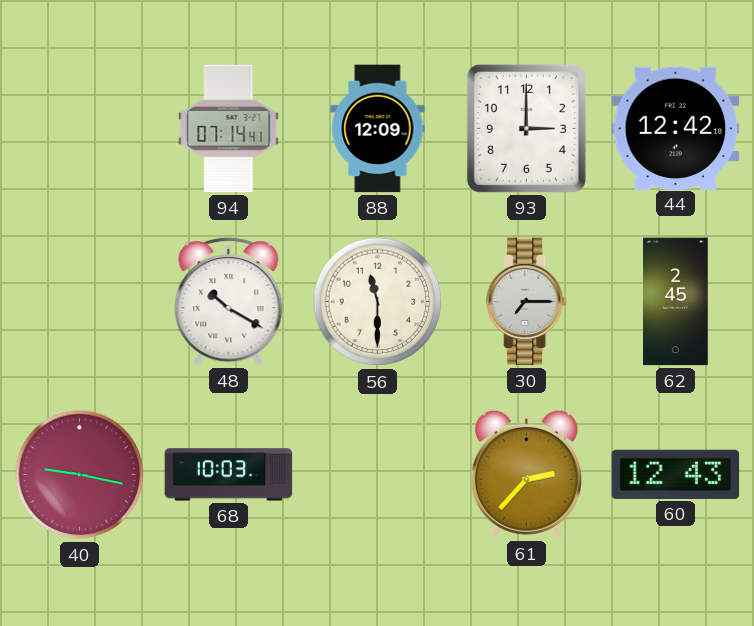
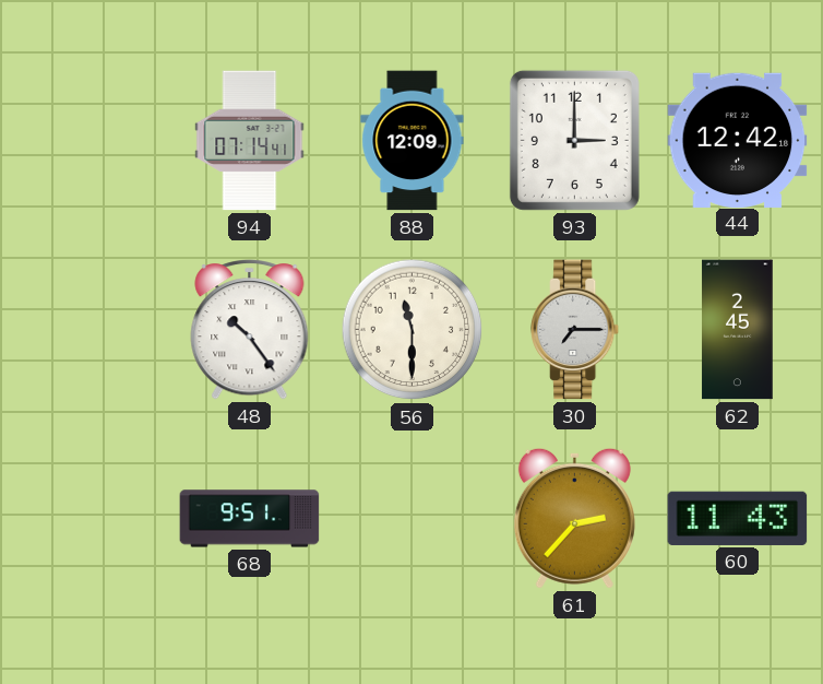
48: 10:20 -> 10:24 (250, 330)
40: 9:17 -> none (80, 475)
68: 10:03 -> 9:51 (250, 519)
60: 12:43 -> 11:43 (738, 518)
